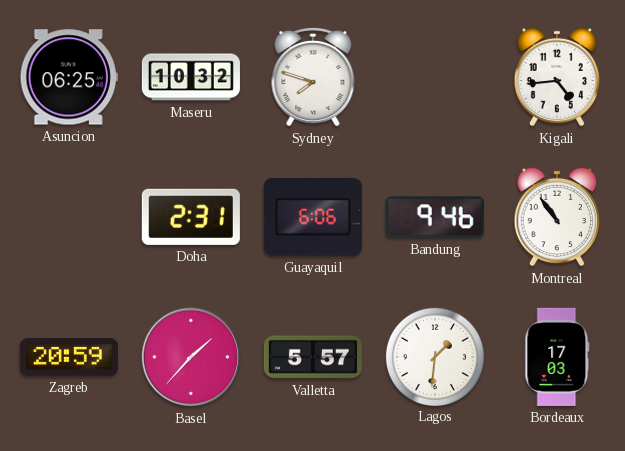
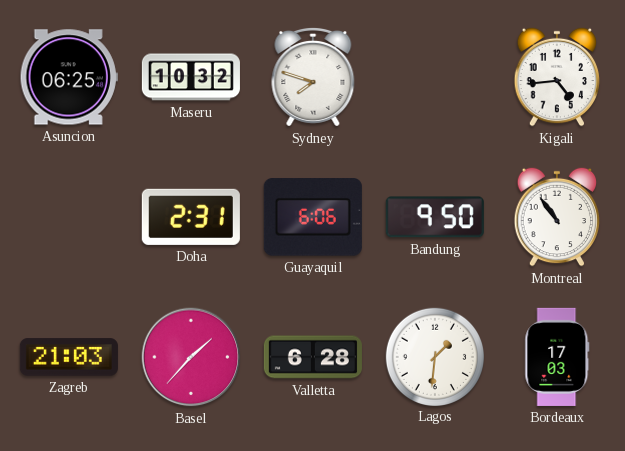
Bandung: 9:46 -> 9:50 (435, 217)
Zagreb: 20:59 -> 21:03 (69, 357)
Valletta: 5:57 -> 6:28 (313, 357)
